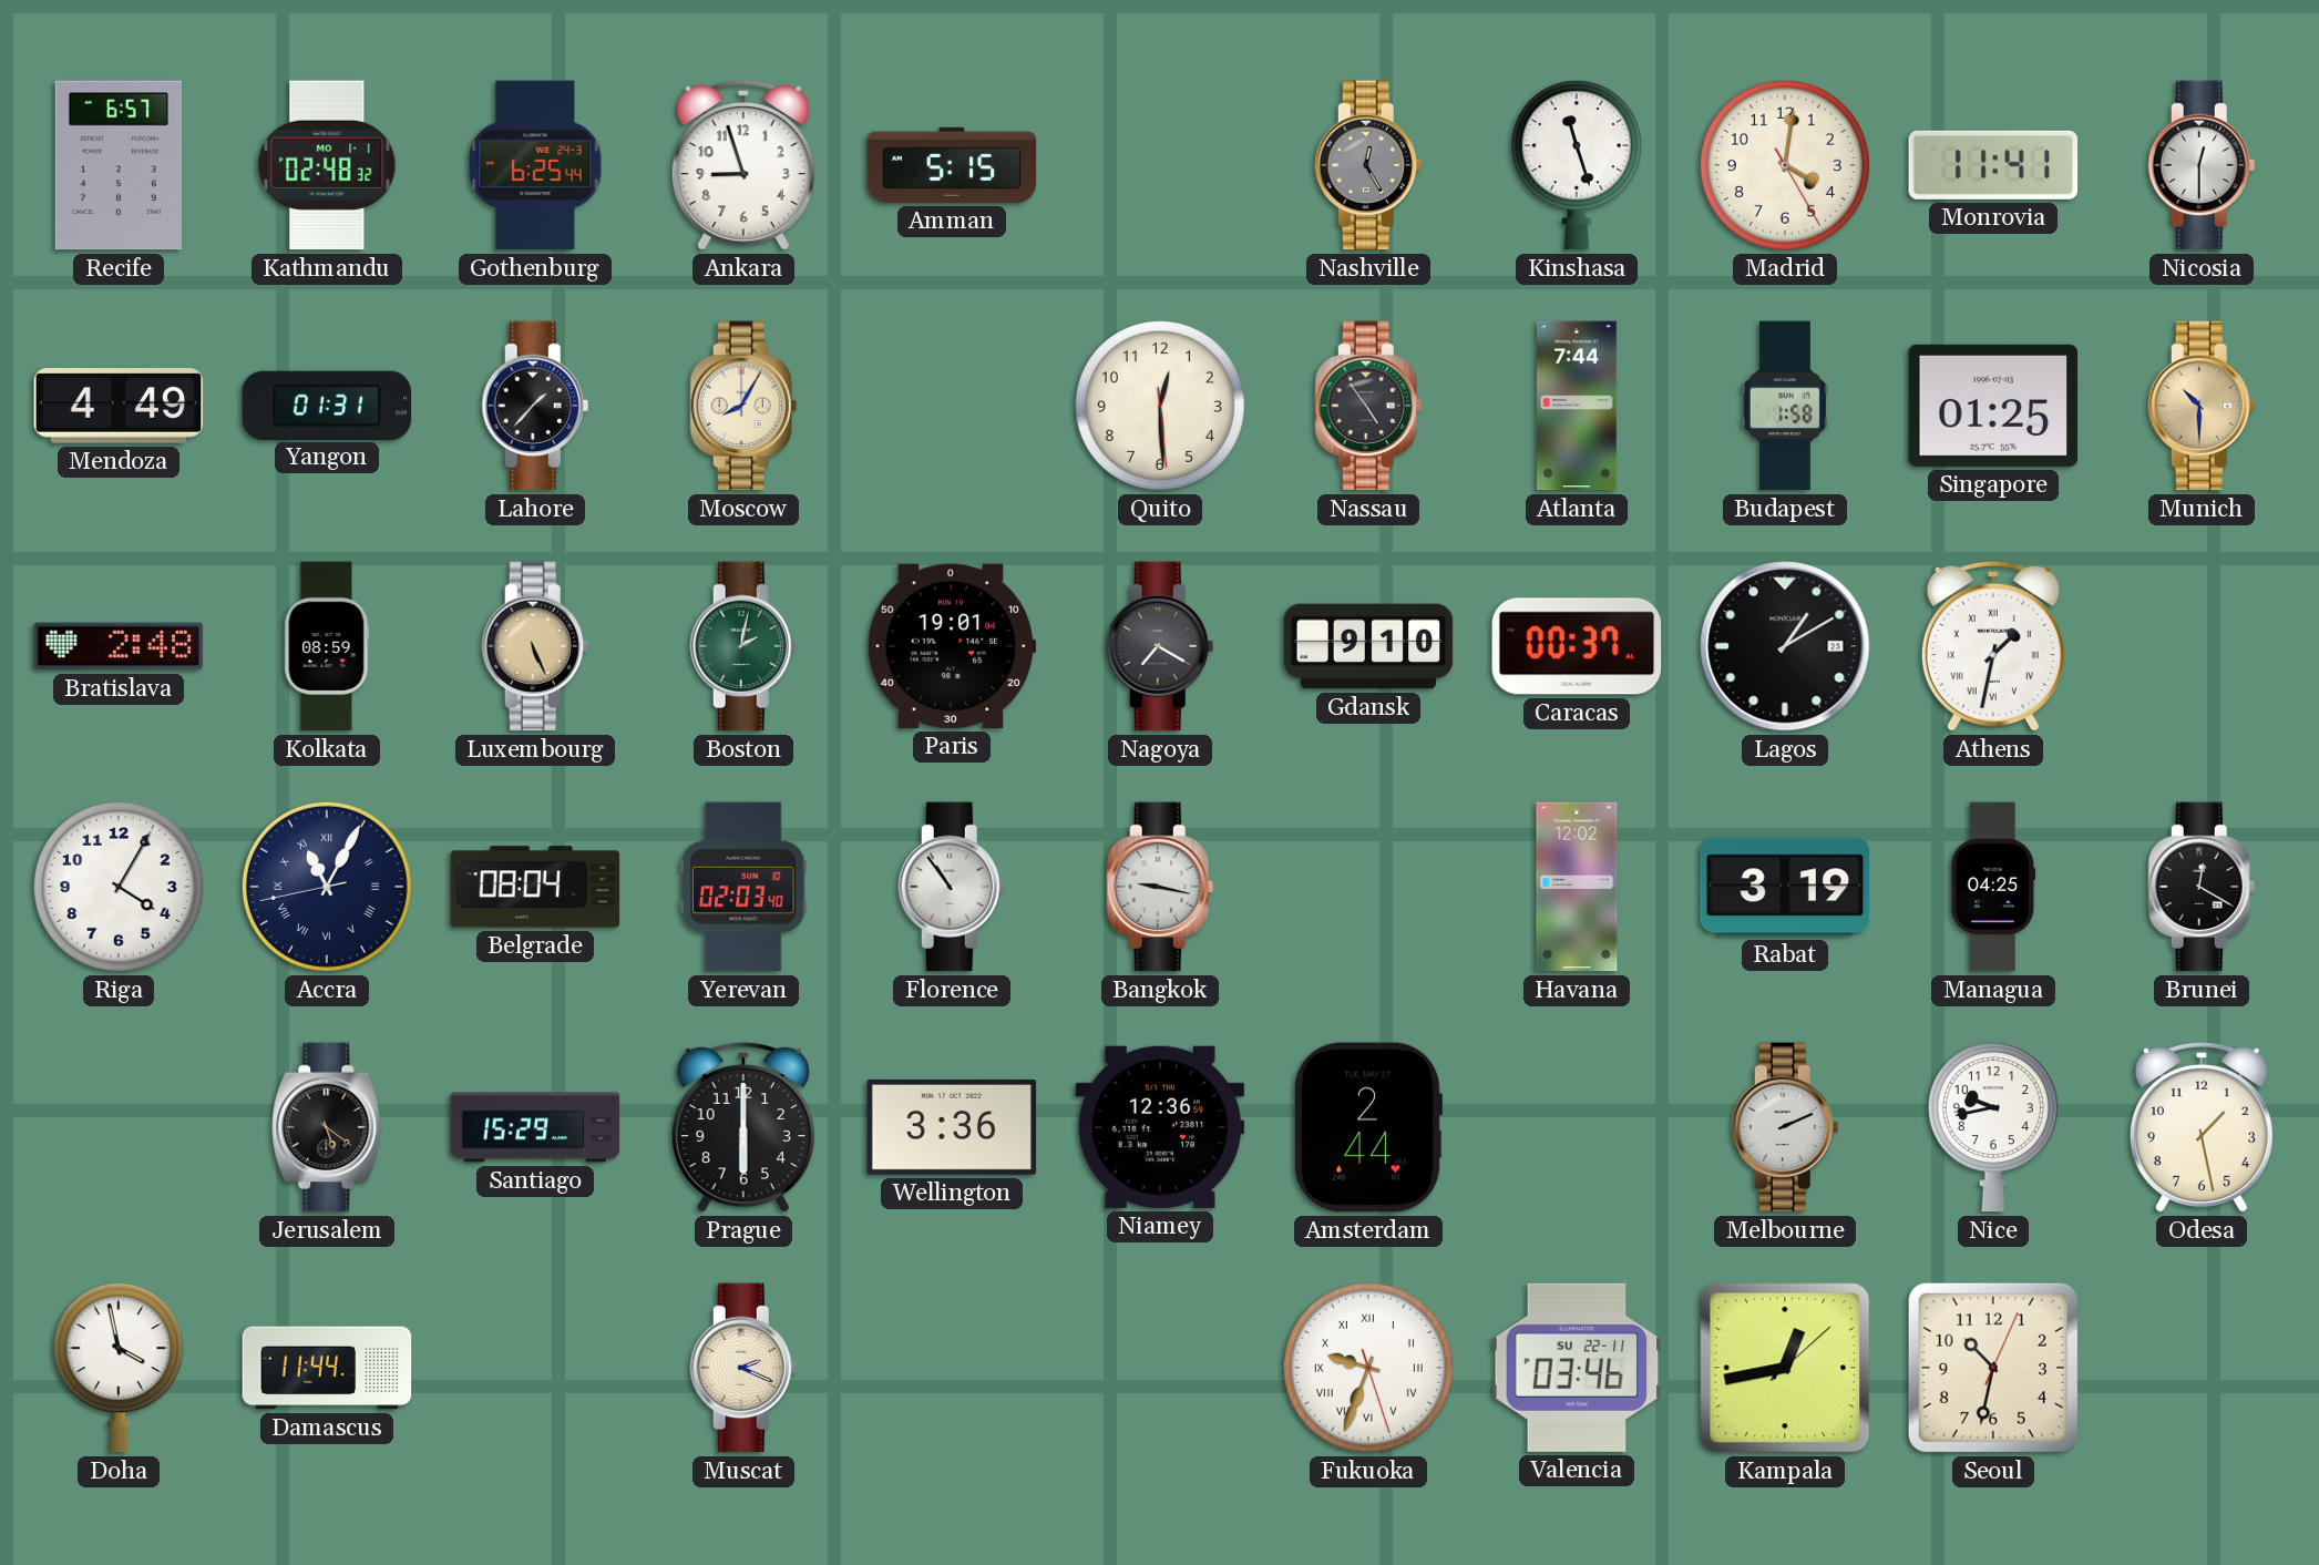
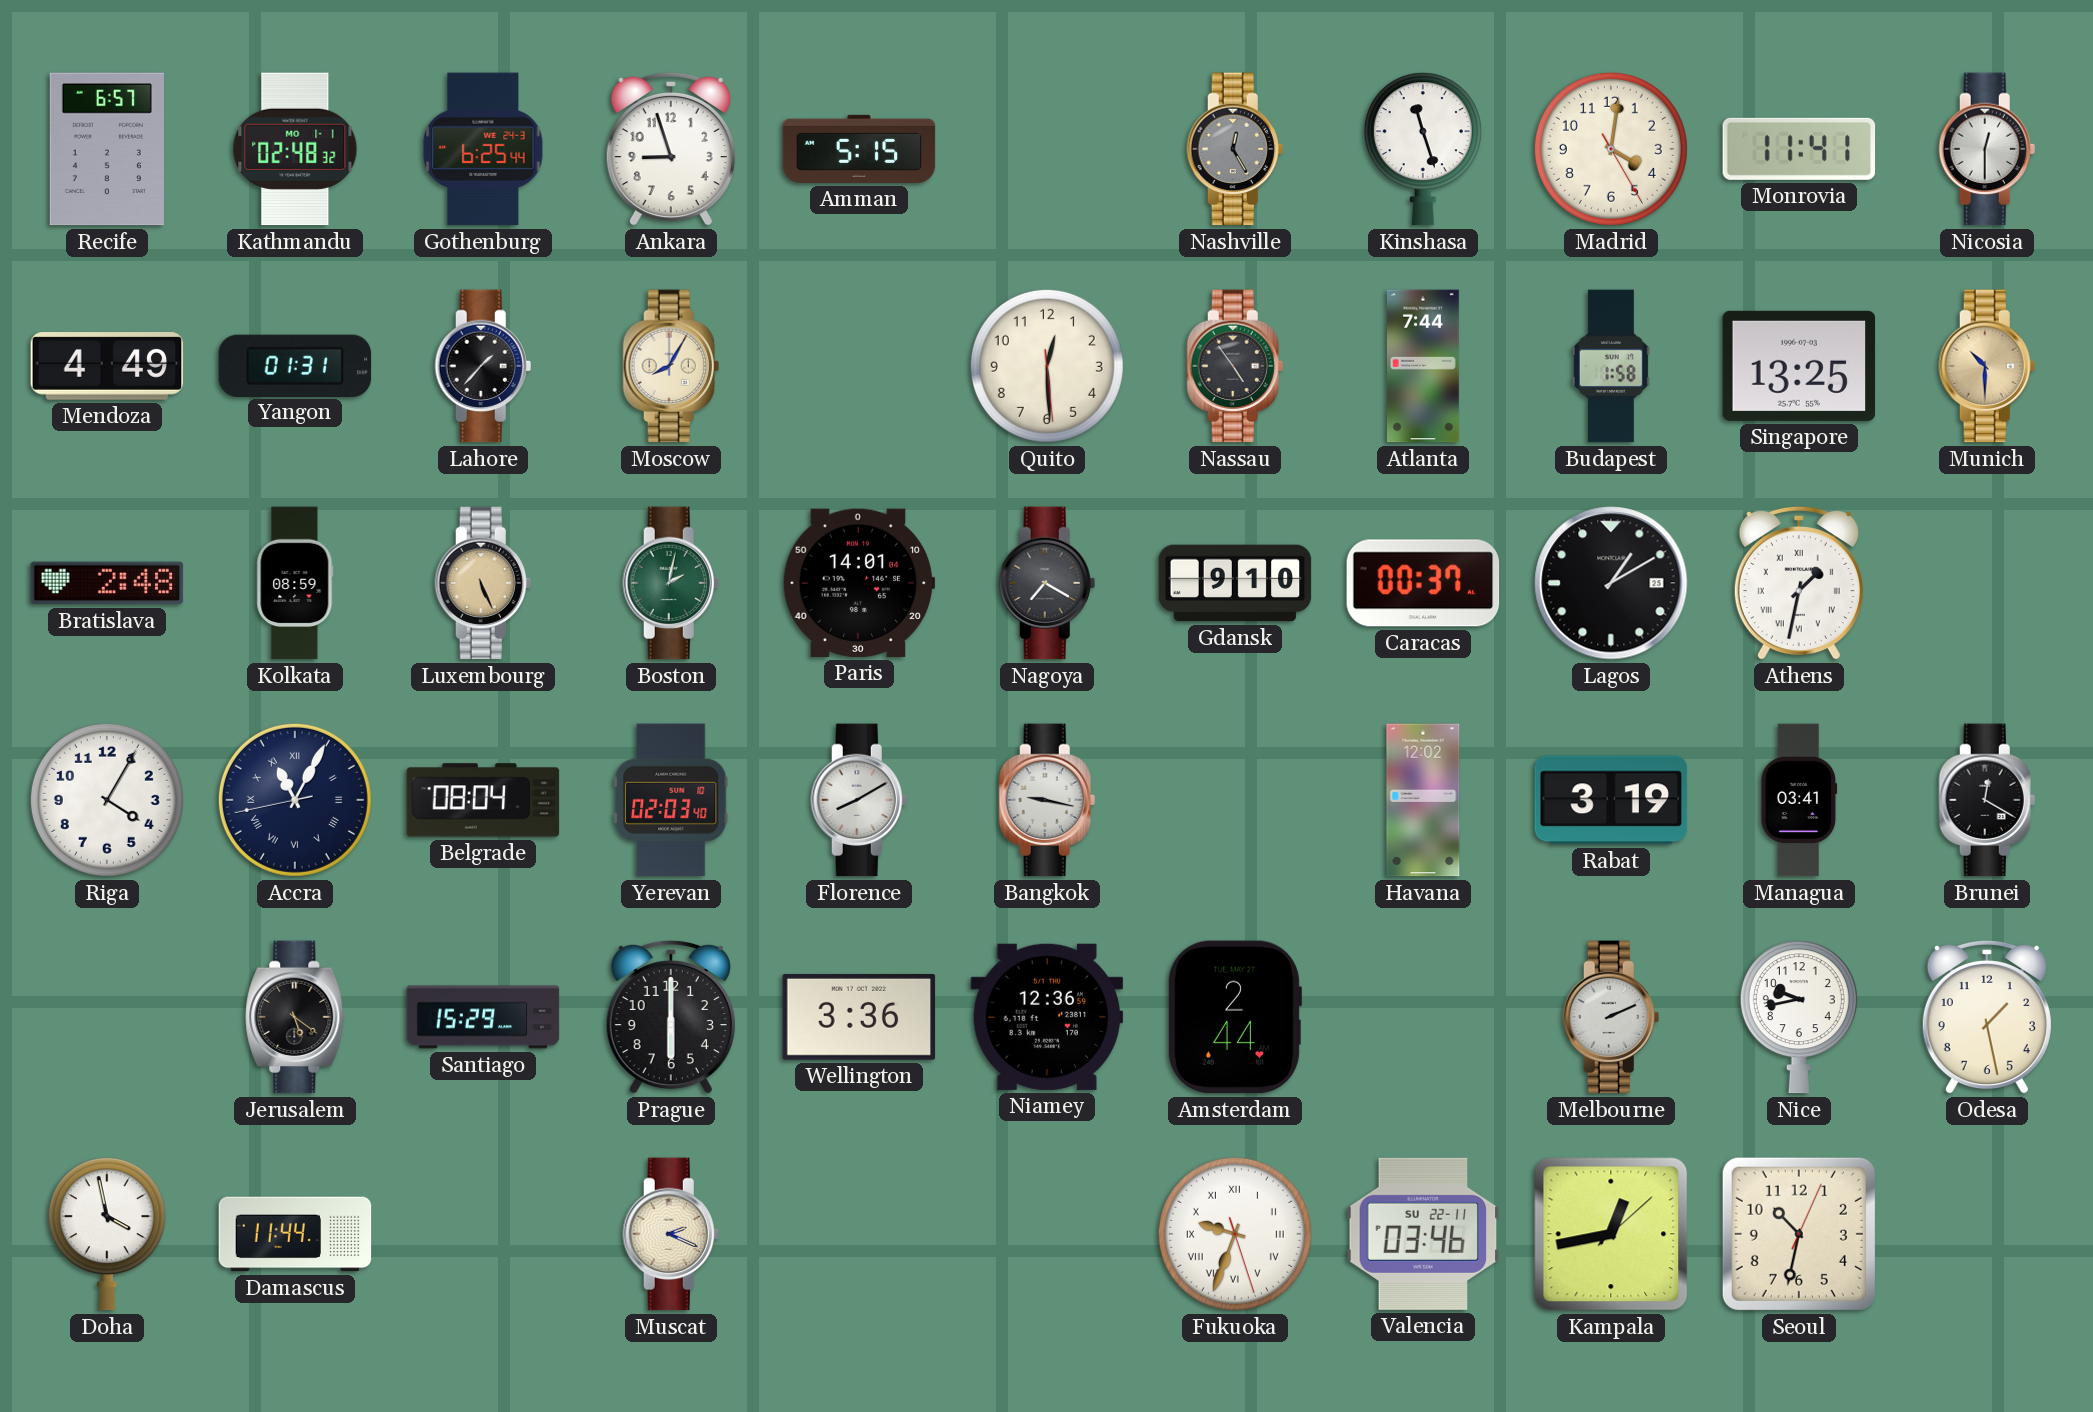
Singapore: 01:25 -> 13:25 (1799, 366)
Paris: 19:01 -> 14:01 (859, 583)
Florence: 10:54 -> 8:10 (859, 800)
Managua: 04:25 -> 03:41 (1799, 800)
